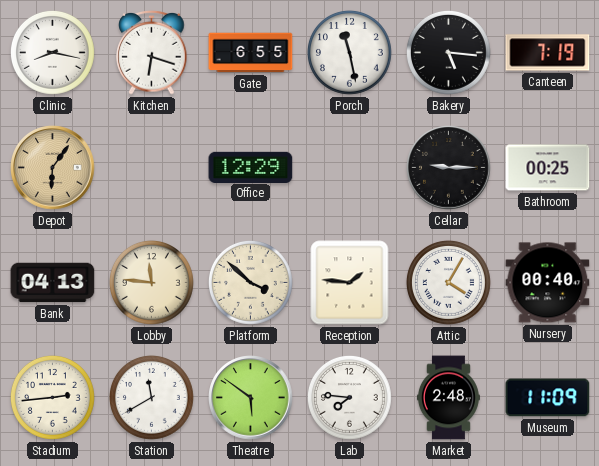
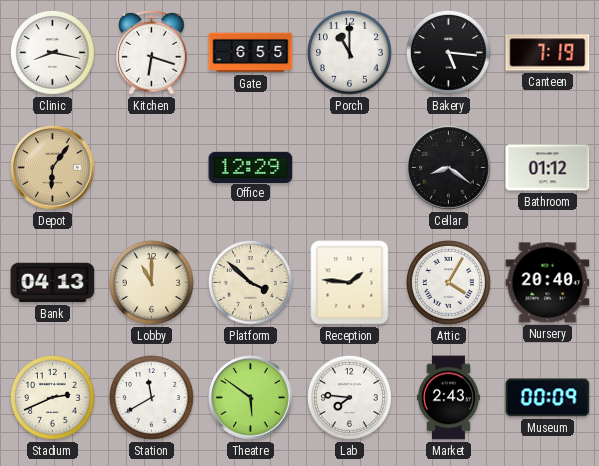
Porch: 11:28 -> 11:00 (349, 52)
Cellar: 9:15 -> 8:21 (449, 168)
Bathroom: 00:25 -> 01:12 (548, 168)
Lobby: 11:46 -> 11:00 (151, 282)
Nursery: 00:40 -> 20:40 (548, 283)
Stadium: 2:44 -> 2:41 (52, 397)
Market: 2:48 -> 2:43 (448, 398)
Museum: 11:09 -> 00:09 (548, 398)
